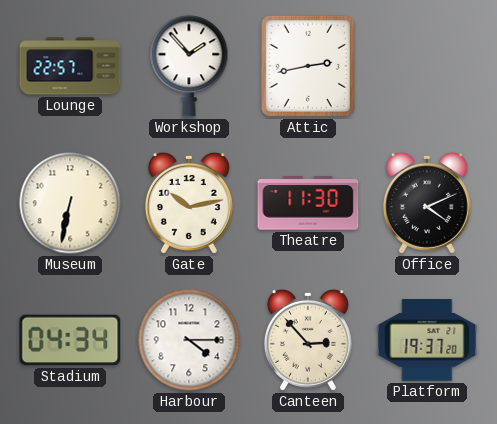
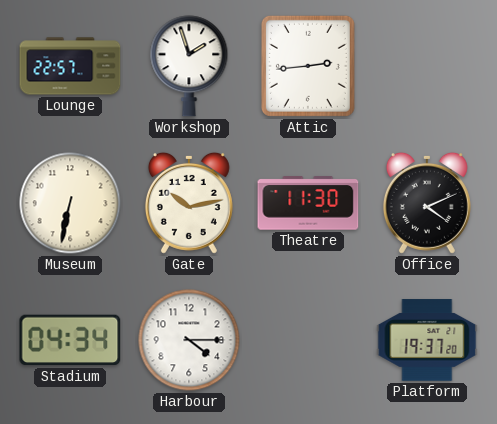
Workshop: 1:53 -> 1:57 (189, 66)
Attic: 2:43 -> 2:44 (308, 66)
Canteen: 2:53 -> none (308, 340)
